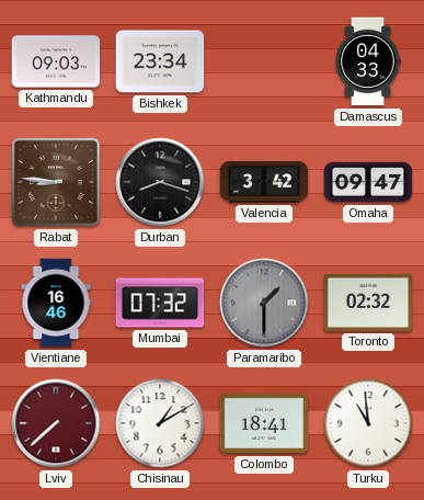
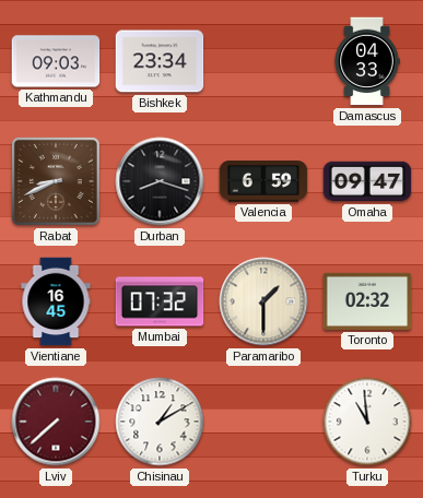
Rabat: 8:46 -> 8:41 (56, 181)
Valencia: 3:42 -> 6:59 (263, 182)
Vientiane: 16:46 -> 16:45 (56, 301)
Paramaribo dial: grey -> cream (263, 301)
Colombo: 18:41 -> none (264, 423)
